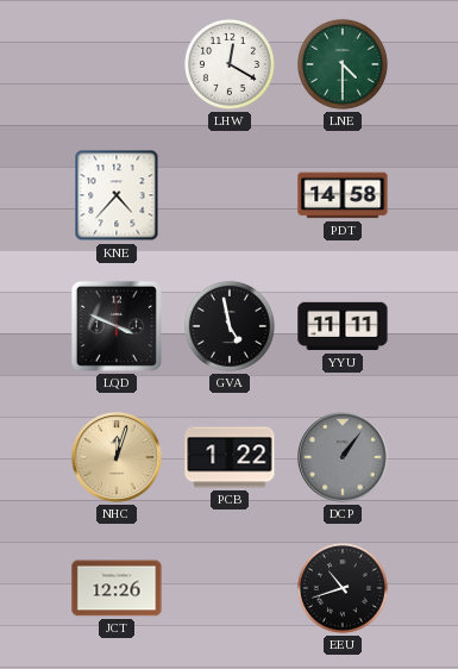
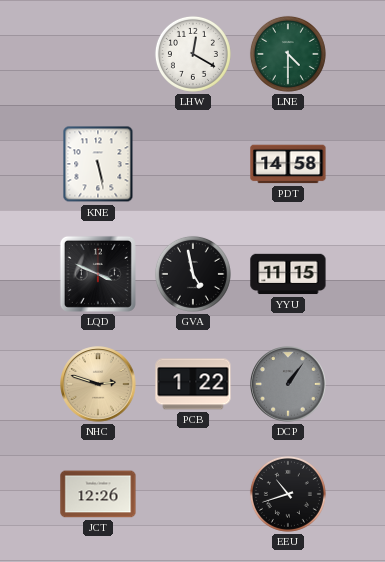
KNE: 4:37 -> 5:28 (98, 164)
YYU: 11:11 -> 11:15 (288, 274)
NHC: 12:03 -> 2:48 (98, 384)
